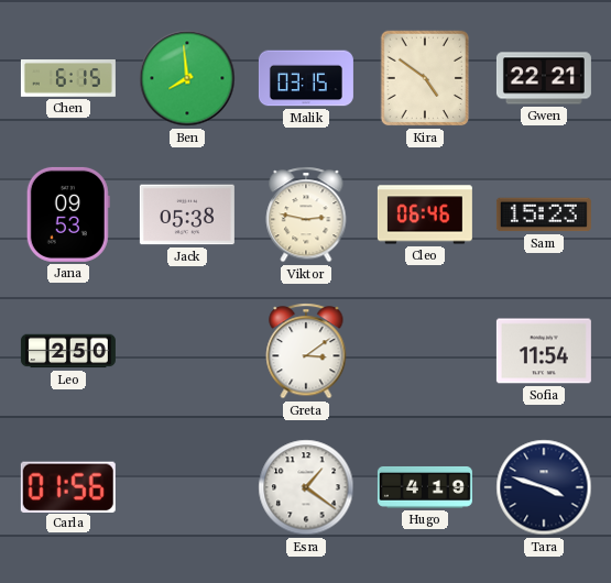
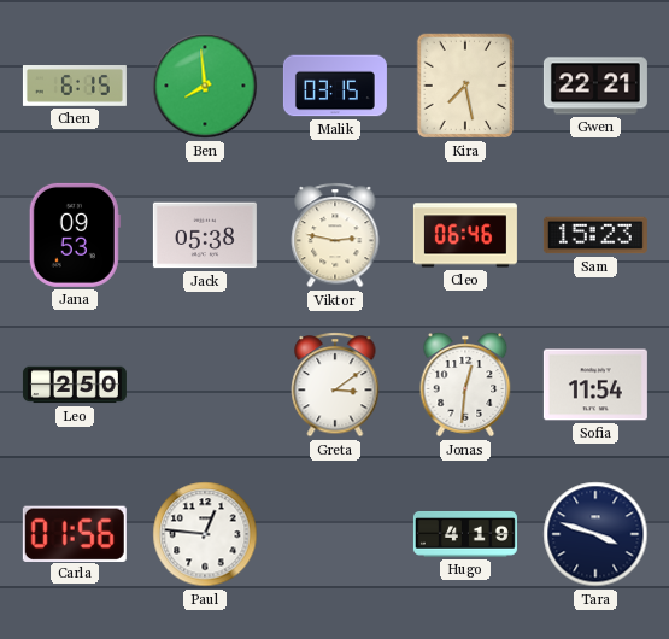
Kira: 4:51 -> 7:28 (465, 86)
Jonas: none -> 12:31 (465, 385)
Paul: none -> 12:46 (205, 534)
Esra: 1:21 -> none (306, 487)
